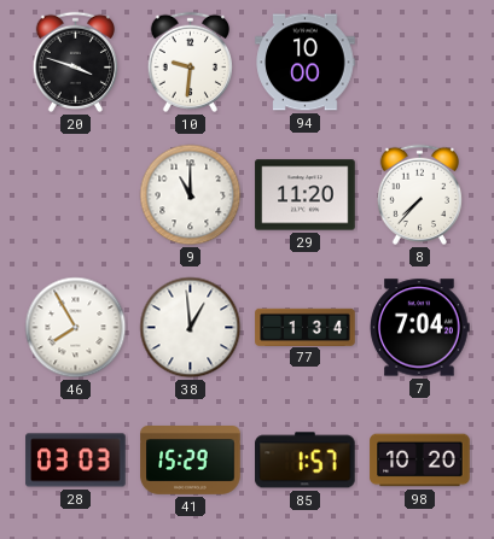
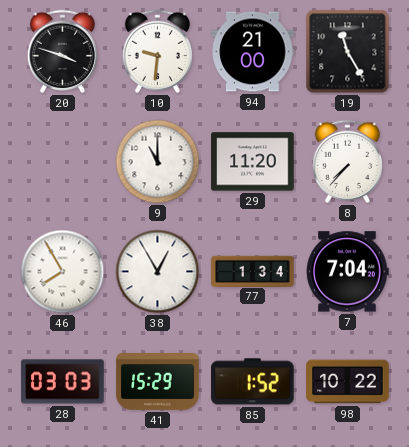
94: 10:00 -> 21:00 (253, 52)
19: none -> 11:25 (348, 52)
38: 12:59 -> 12:55 (158, 272)
85: 1:57 -> 1:52 (253, 382)
98: 10:20 -> 10:22 (348, 382)
